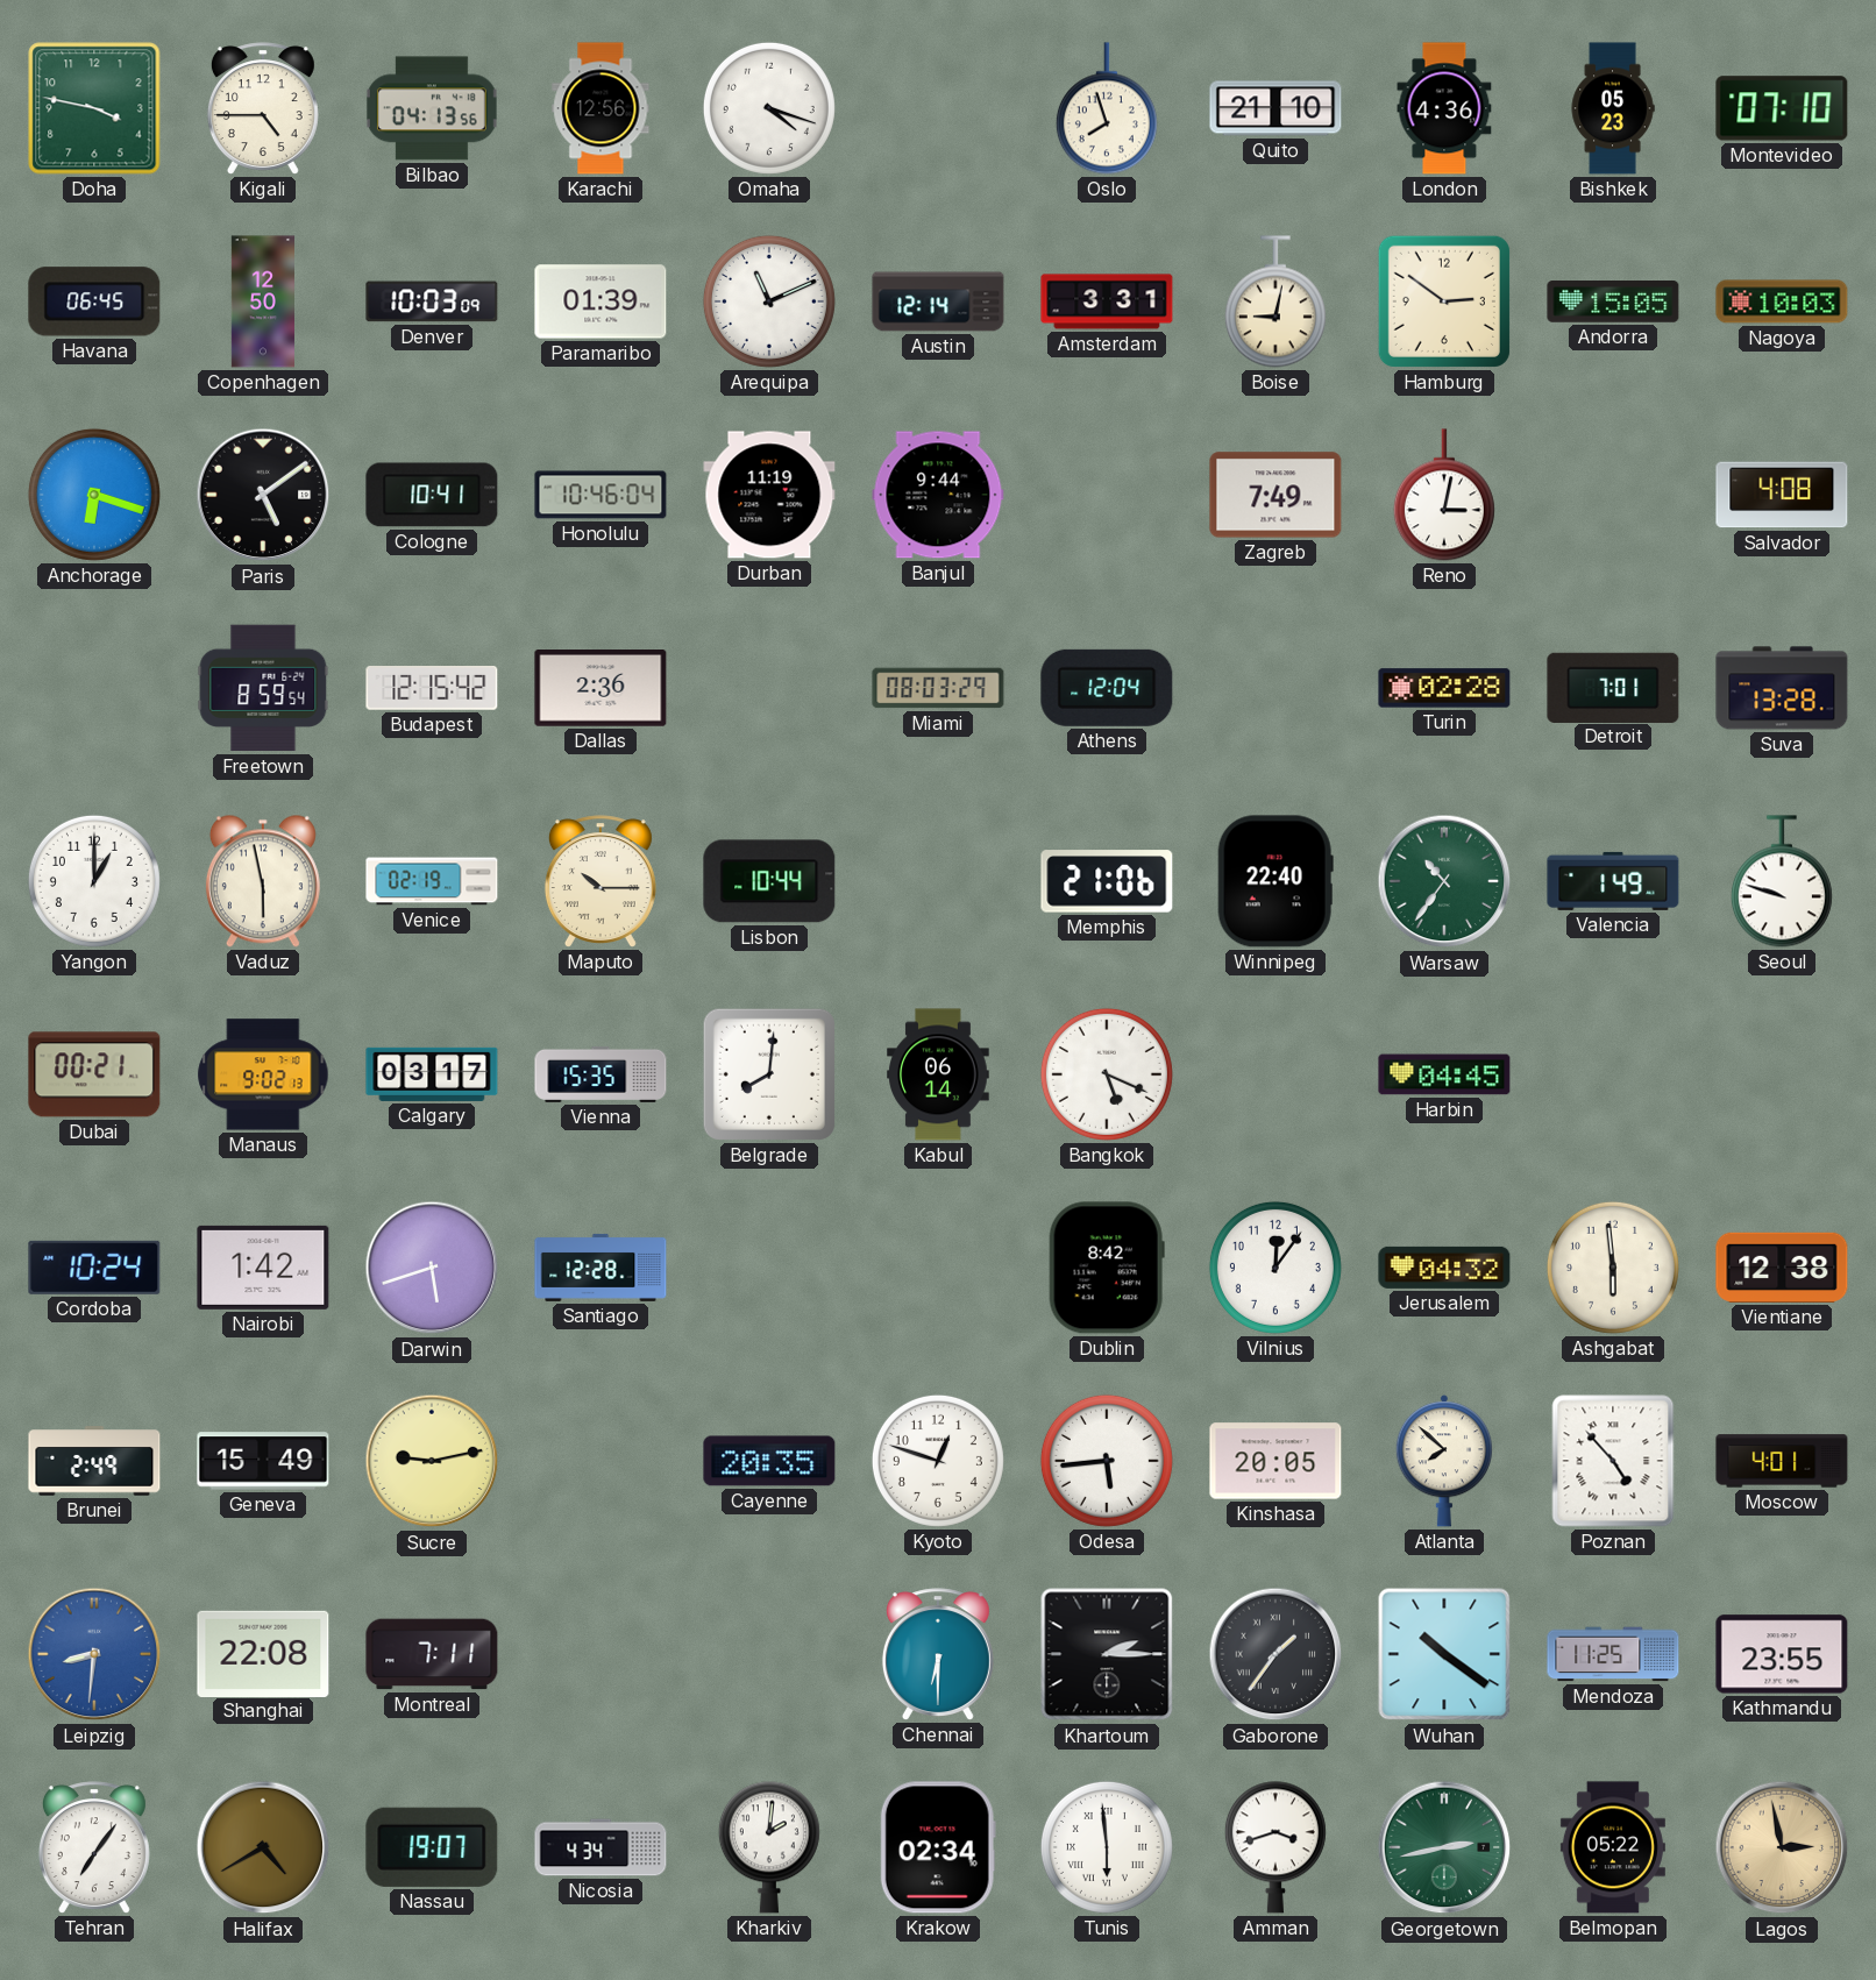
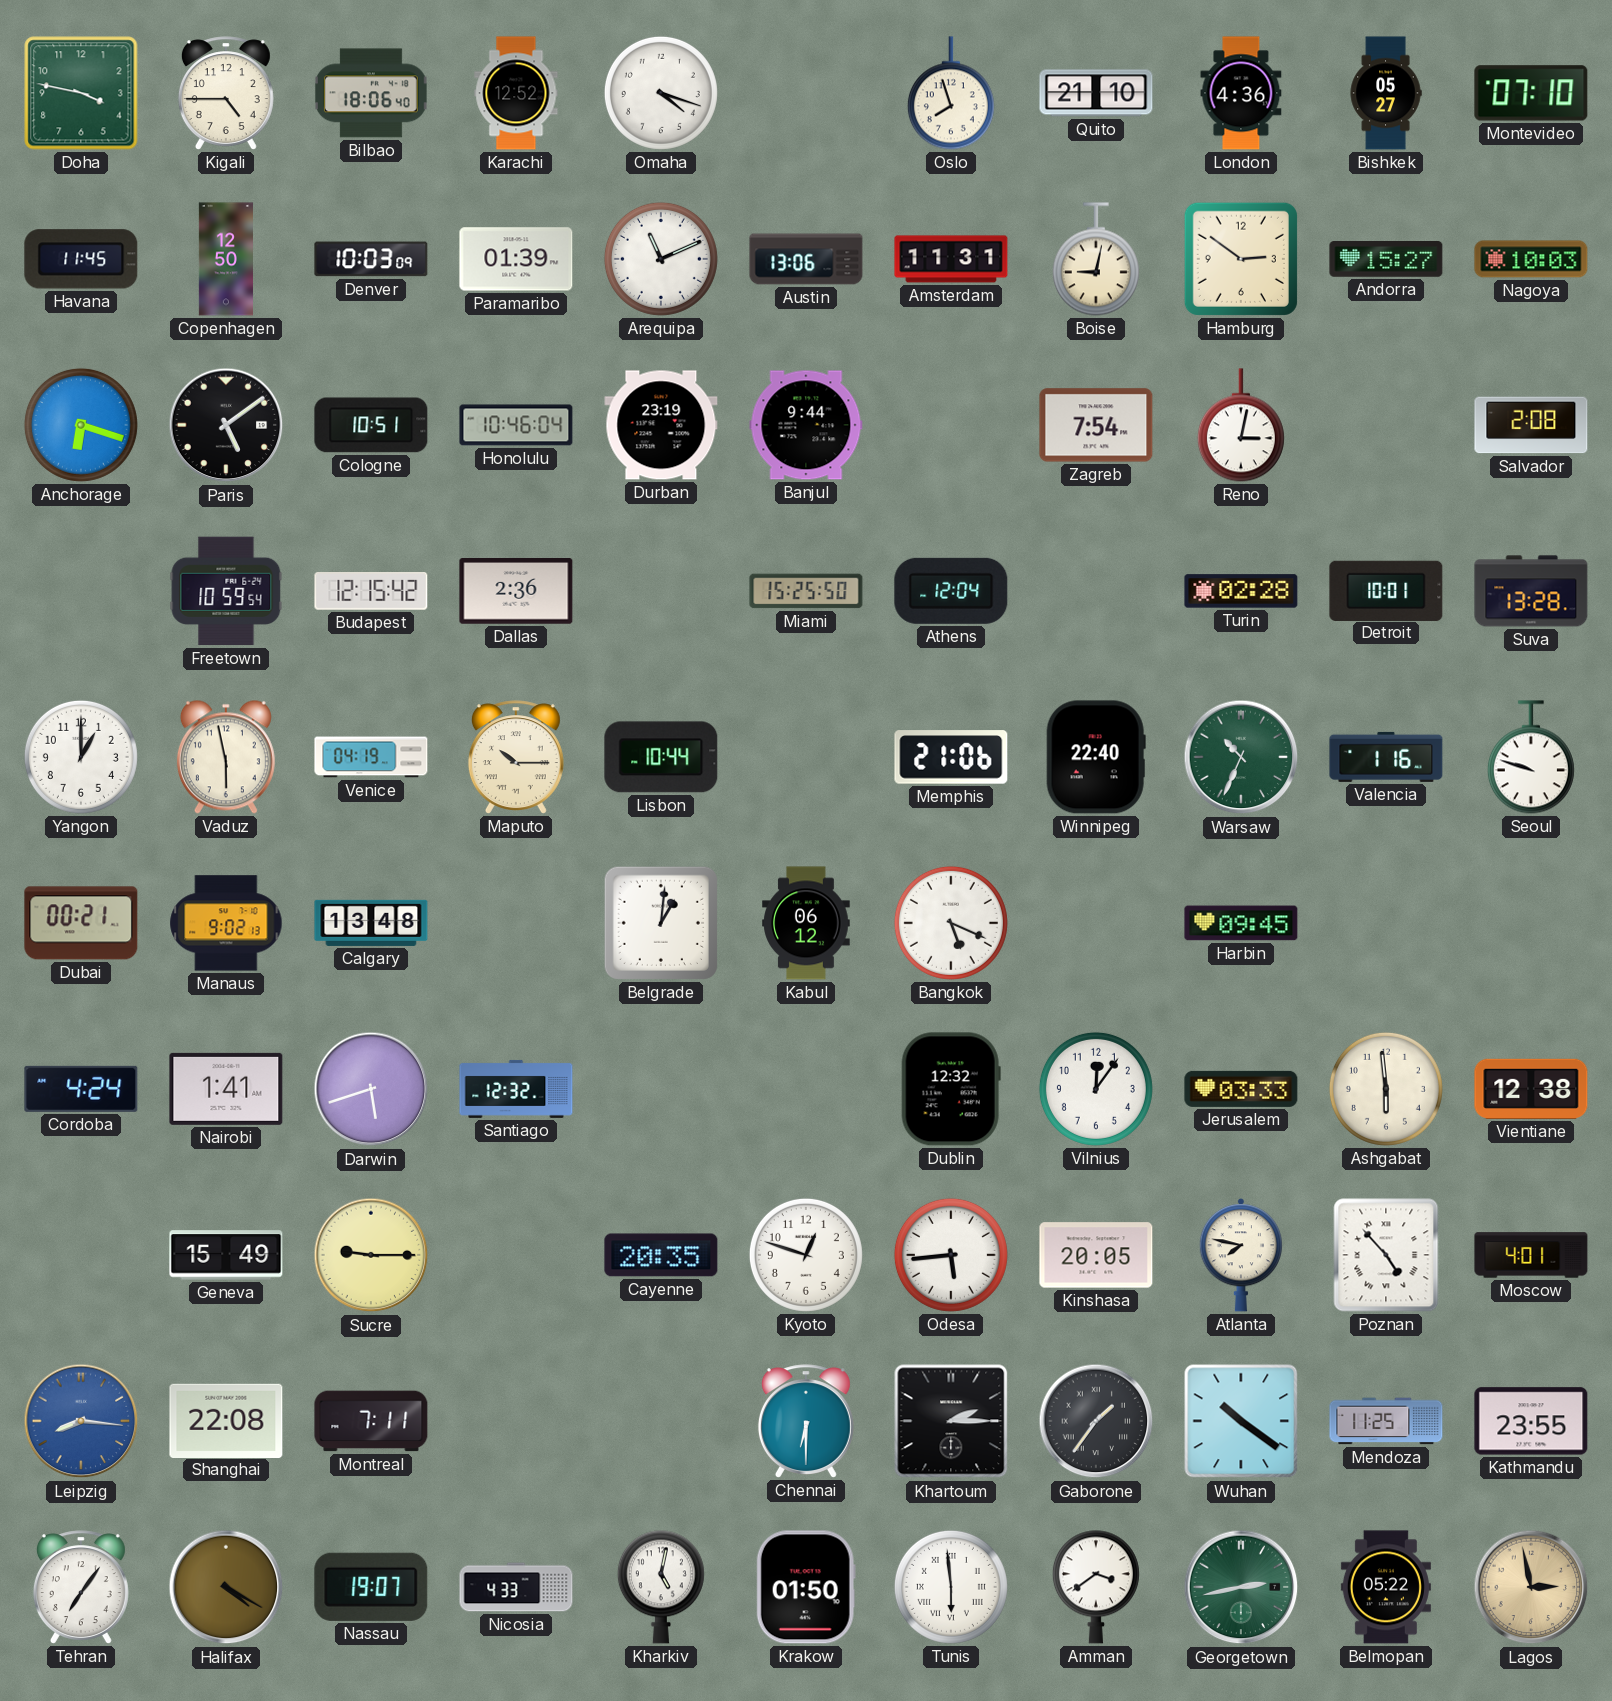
Bilbao: 04:13 -> 18:06 (371, 93)
Karachi: 12:56 -> 12:52 (516, 93)
Bishkek: 05:23 -> 05:27 (1386, 93)
Havana: 06:45 -> 11:45 (81, 259)
Austin: 12:14 -> 13:06 (806, 259)
Amsterdam: 3:31 -> 11:31 (951, 259)
Andorra: 15:05 -> 15:27 (1386, 260)
Cologne: 10:41 -> 10:51 (371, 425)
Durban: 11:19 -> 23:19 (661, 425)
Zagreb: 7:49 -> 7:54 (1096, 425)
Salvador: 4:08 -> 2:08 (1531, 425)
Freetown: 8:59 -> 10:59 (226, 591)
Miami: 08:03 -> 15:25 (806, 591)
Detroit: 7:01 -> 10:01 (1386, 590)
Venice: 02:19 -> 04:19 (371, 757)
Warsaw: 10:36 -> 10:34 (1241, 757)
Valencia: 1:49 -> 1:16 (1386, 757)
Calgary: 03:17 -> 13:48 (371, 923)
Vienna: 15:35 -> none (601, 1074)
Belgrade: 8:01 -> 1:01 (661, 923)
Kabul: 06:14 -> 06:12 (806, 923)
Harbin: 04:45 -> 09:45 (1241, 923)
Cordoba: 10:24 -> 4:24 (81, 1089)
Nairobi: 1:42 -> 1:41 (226, 1089)
Santiago: 12:28 -> 12:32 (516, 1089)
Dublin: 8:42 -> 12:32 (951, 1089)
Jerusalem: 04:32 -> 03:33 (1241, 1089)
Brunei: 2:49 -> none (94, 1461)
Sucre: 9:13 -> 9:15 (371, 1255)
Atlanta: 7:52 -> 7:47 (1240, 1255)
Leipzig: 8:31 -> 8:16 (81, 1421)
Halifax: 4:40 -> 4:20 (226, 1587)
Nicosia: 4:34 -> 4:33 (516, 1587)
Kharkiv: 2:01 -> 5:02 (661, 1587)
Krakow: 02:34 -> 01:50 (806, 1587)
Amman: 3:42 -> 3:39 (1096, 1587)
